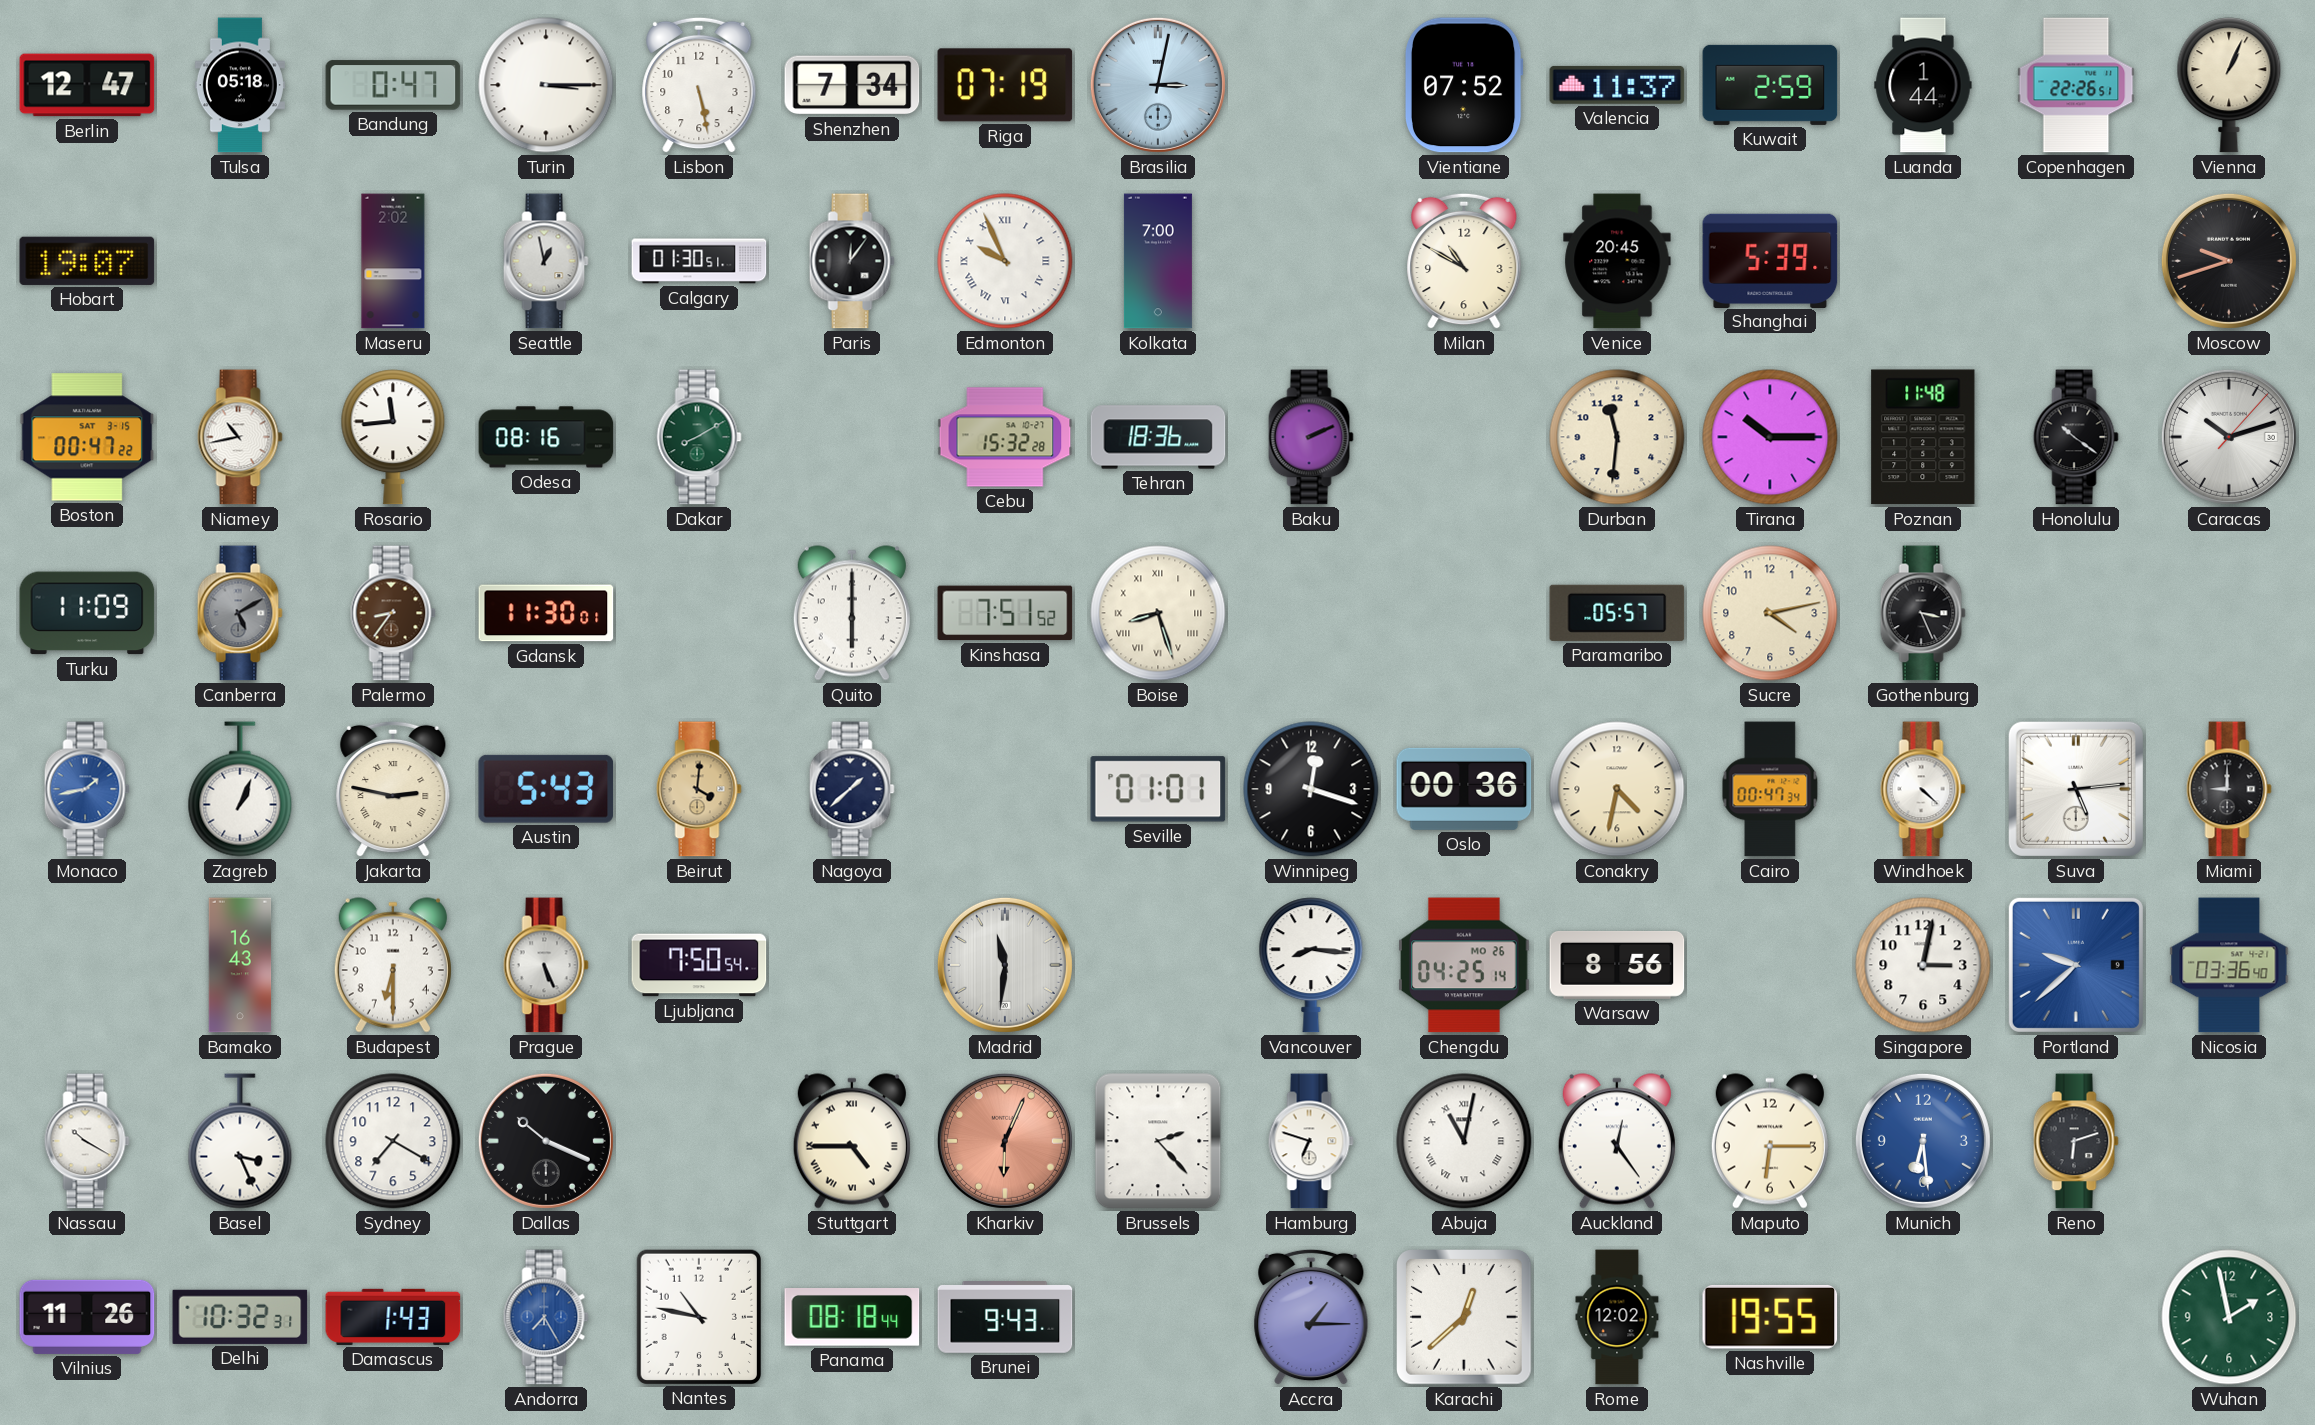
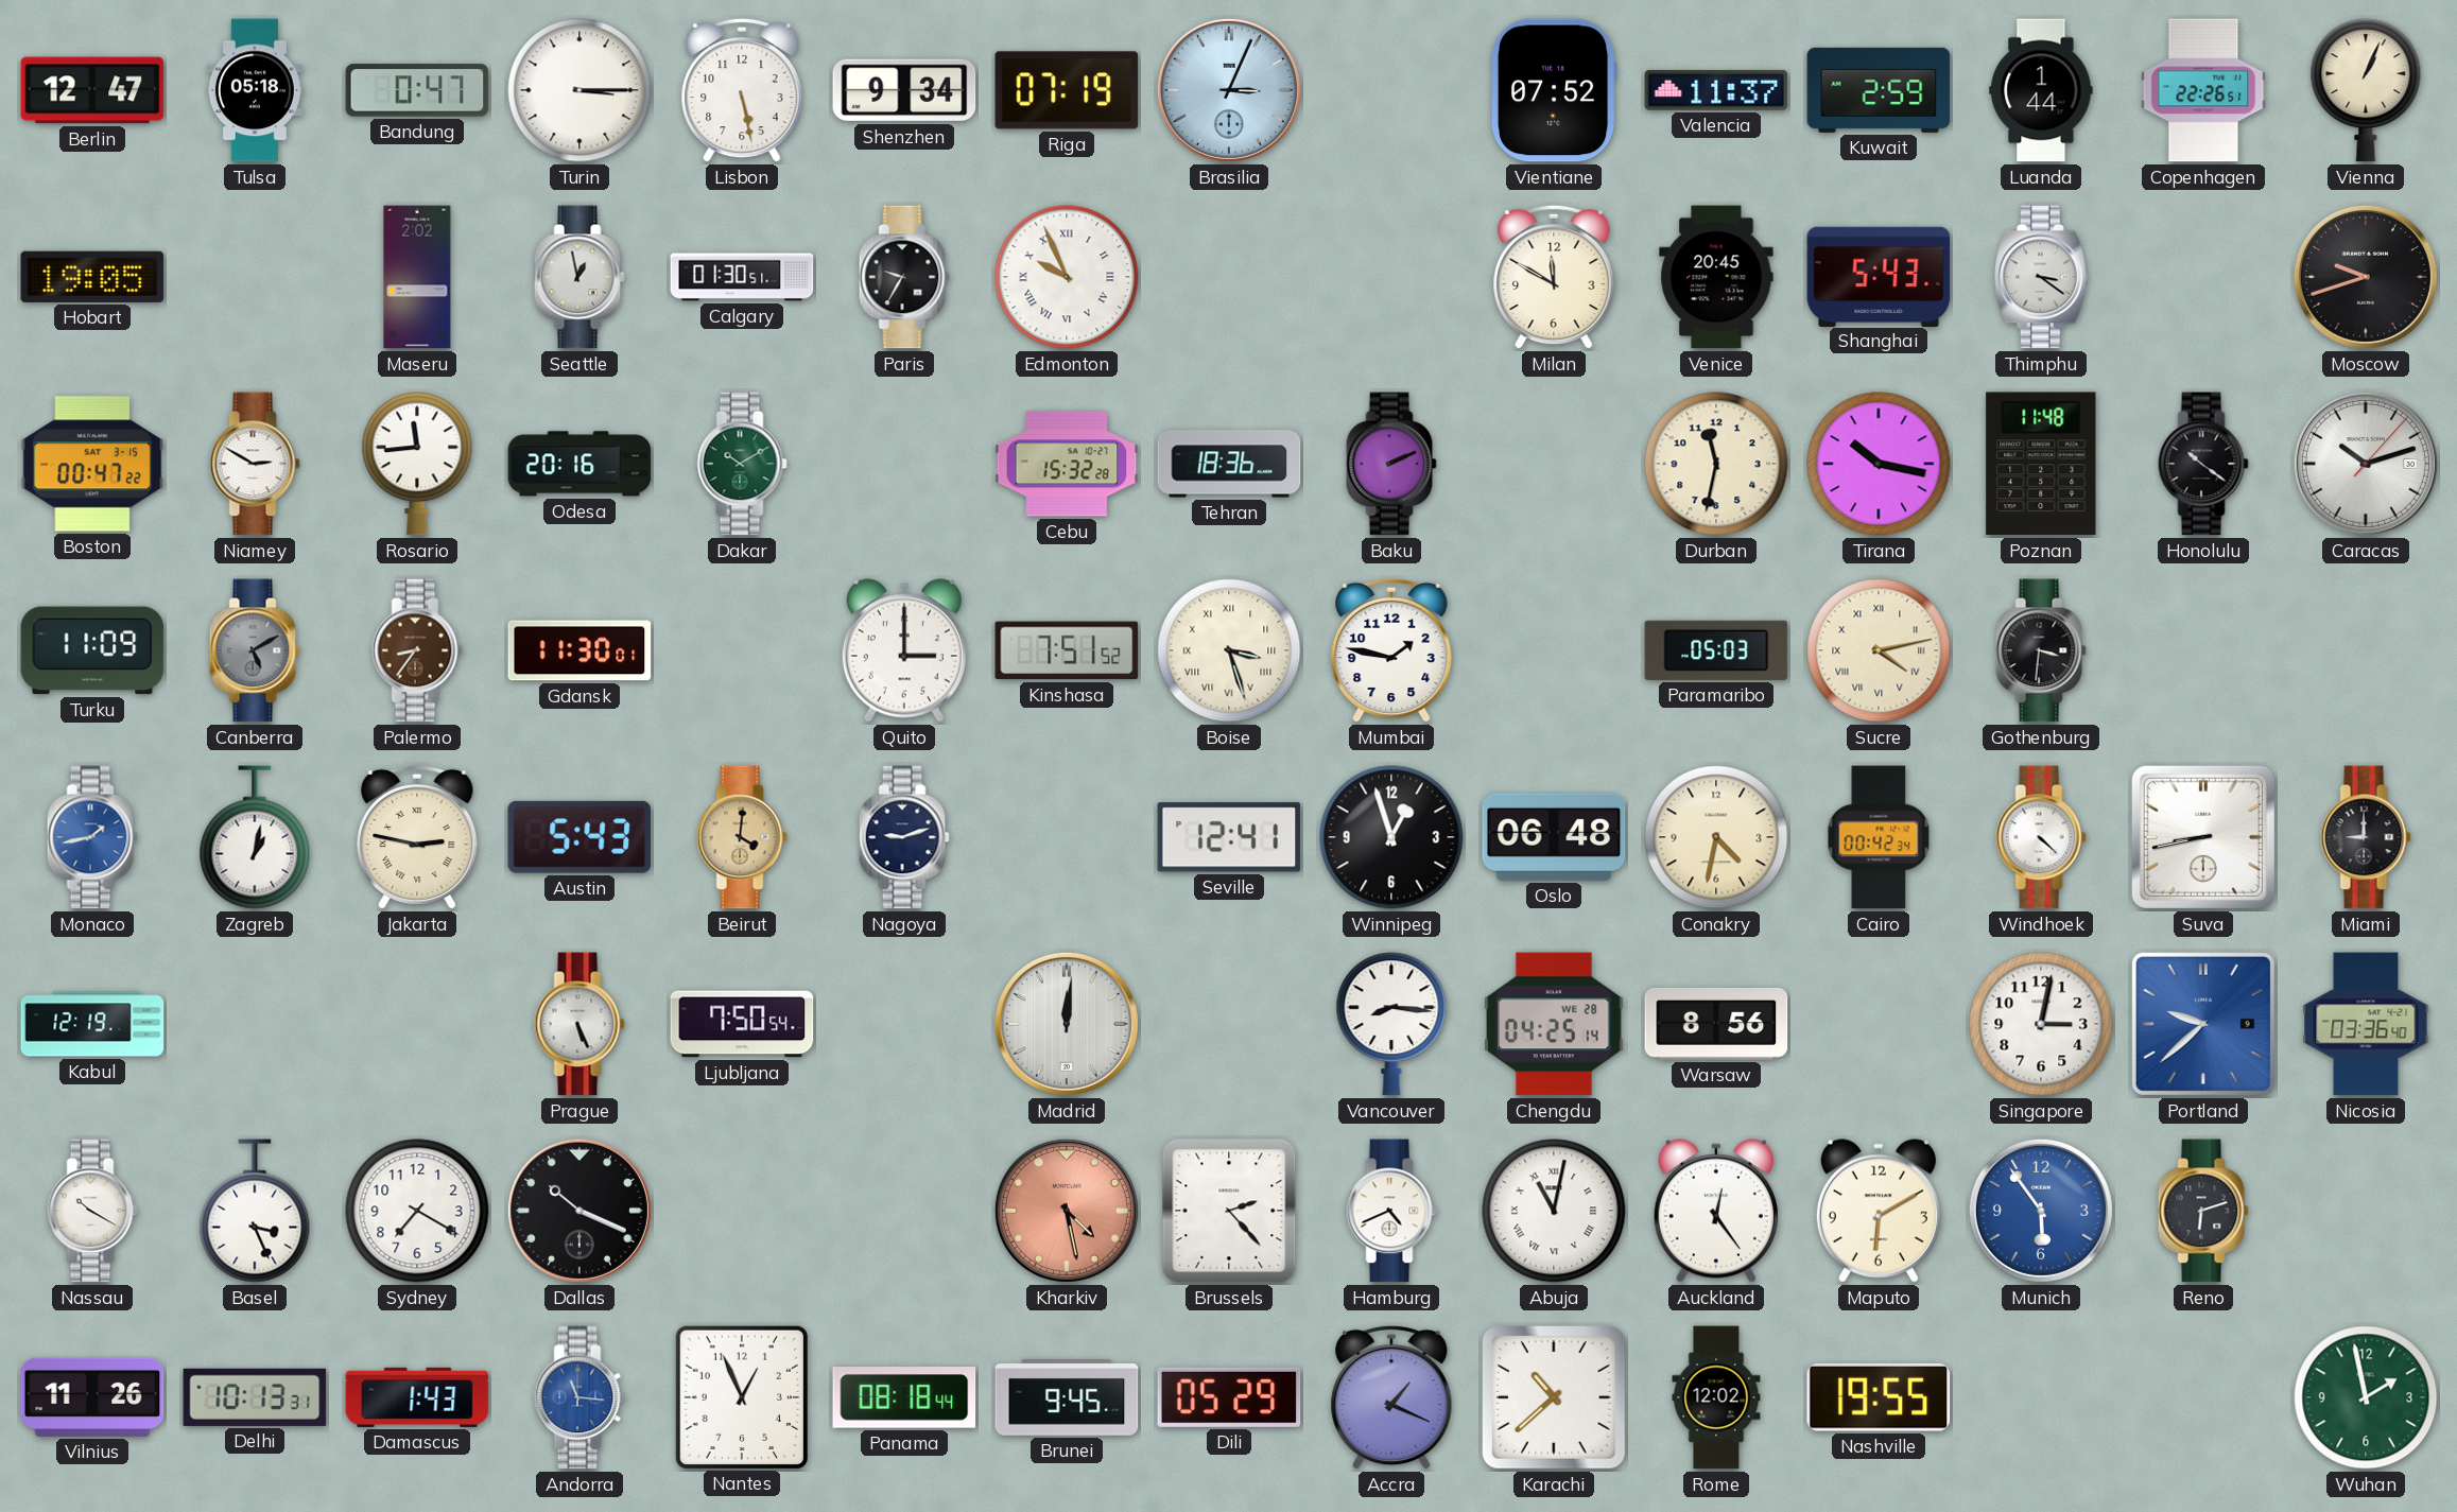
Shenzhen: 7:34 -> 9:34 (904, 90)
Brasilia: 3:02 -> 3:04 (1229, 90)
Hobart: 19:07 -> 19:05 (92, 277)
Paris: 12:06 -> 9:35 (904, 277)
Kolkata: 7:00 -> none (1158, 261)
Milan: 10:50 -> 11:50 (1554, 277)
Shanghai: 5:39 -> 5:43 (1879, 276)
Thimphu: none -> 3:21 (2042, 277)
Niamey: 10:43 -> 2:50 (255, 464)
Odesa: 08:16 -> 20:16 (579, 464)
Dakar: 8:10 -> 10:10 (742, 464)
Durban: 11:31 -> 11:32 (1716, 464)
Tirana: 10:15 -> 10:17 (1879, 464)
Quito: 6:00 -> 3:00 (904, 650)
Boise: 8:27 -> 3:27 (1229, 650)
Mumbai: none -> 1:47 (1391, 650)
Paramaribo: 05:57 -> 05:03 (1716, 650)
Sucre numerals: Arabic -> Roman (1879, 650)
Gothenburg: 3:26 -> 3:31 (2041, 650)
Zagreb: 1:04 -> 1:02 (255, 837)
Nagoya: 1:38 -> 9:12 (904, 837)
Seville: 01:01 -> 12:41 (1229, 837)
Winnipeg: 12:18 -> 12:57 (1391, 837)
Oslo: 00:36 -> 06:48 (1554, 837)
Cairo: 00:47 -> 00:42 (1879, 837)
Suva: 5:14 -> 8:43 (2203, 837)
Kabul: none -> 12:19 (92, 1024)
Bamako: 16:43 -> none (240, 965)
Budapest: 6:30 -> none (393, 965)
Madrid: 11:31 -> 12:01 (1067, 1024)
Chengdu date: MO 26 -> WE 28 (1554, 1024)
Stuttgart: 4:45 -> none (852, 1141)
Kharkiv: 6:04 -> 4:28 (1067, 1211)
Hamburg: 6:48 -> 4:41 (1391, 1211)
Maputo: 6:15 -> 6:10 (1879, 1211)
Munich: 6:29 -> 5:54 (2041, 1211)
Delhi: 10:32 -> 10:13 (255, 1397)
Andorra: 7:25 -> 11:16 (579, 1397)
Nantes: 10:47 -> 12:56 (741, 1396)
Brunei: 9:43 -> 9:45 (1067, 1398)
Dili: none -> 05:29 (1229, 1397)
Accra: 1:15 -> 1:19 (1391, 1397)
Karachi: 12:38 -> 10:38 (1555, 1398)
